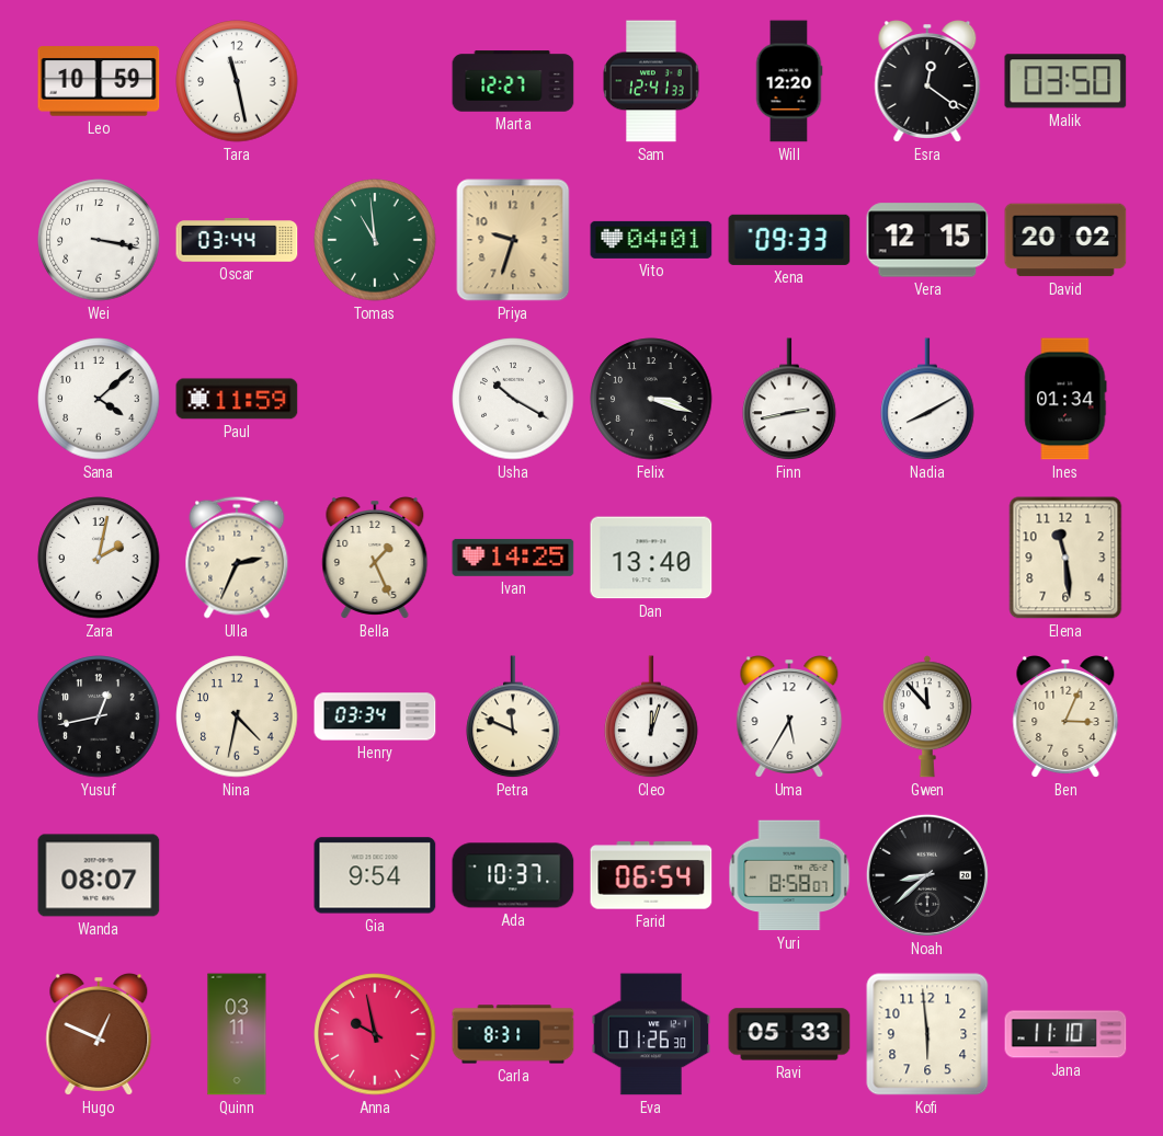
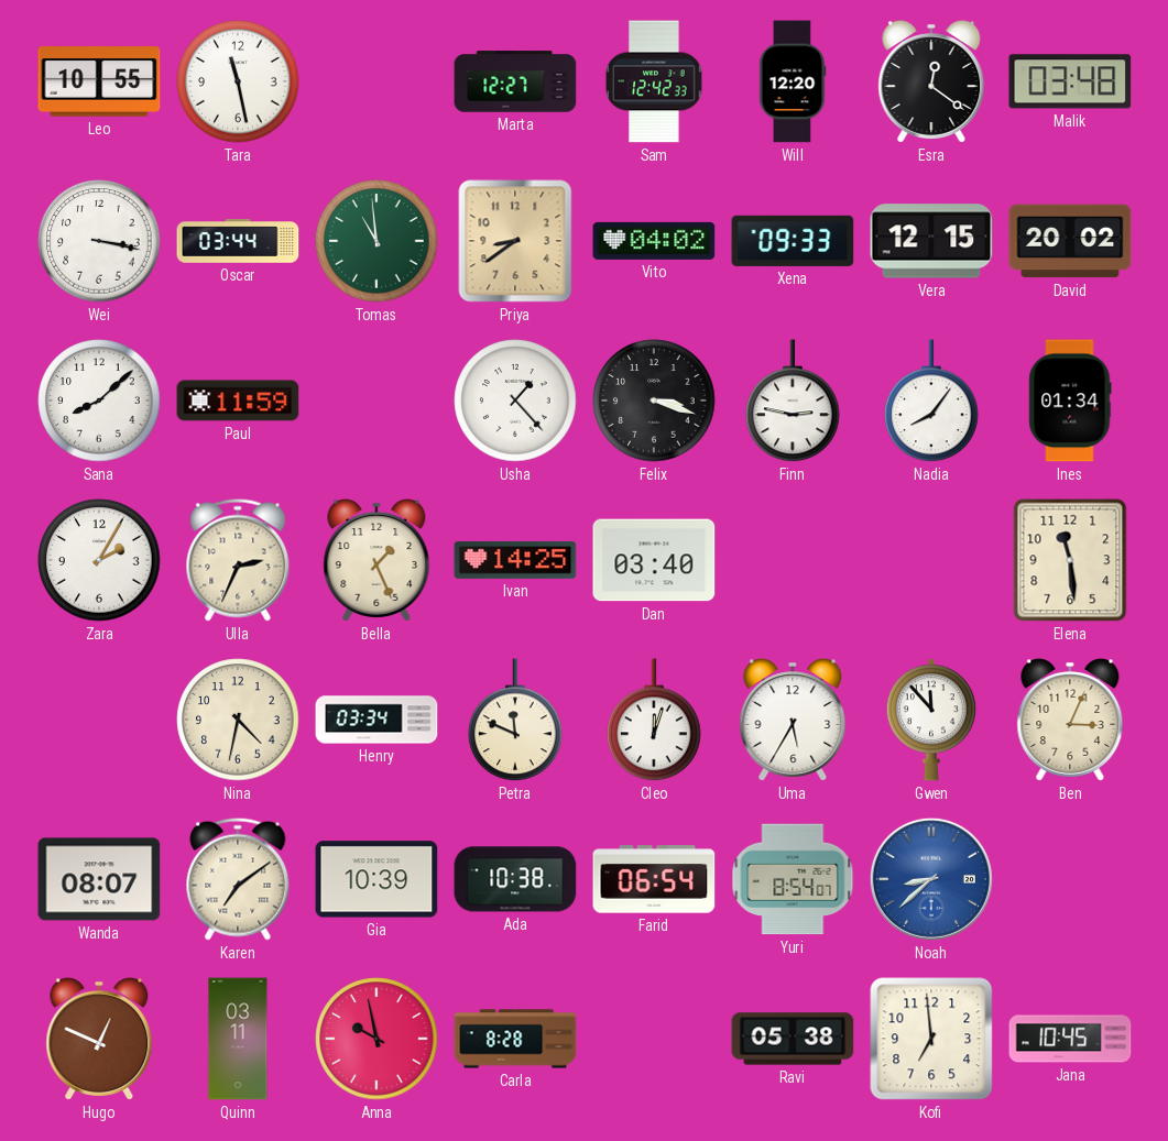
Leo: 10:59 -> 10:55 (99, 81)
Sam: 12:41 -> 12:42 (655, 81)
Malik: 03:50 -> 03:48 (1070, 81)
Priya: 9:33 -> 8:39 (515, 241)
Vito: 04:01 -> 04:02 (654, 241)
Sana: 4:08 -> 8:08 (99, 401)
Usha: 10:20 -> 1:23 (515, 401)
Finn: 2:43 -> 2:47 (793, 402)
Nadia: 8:10 -> 8:06 (931, 402)
Zara: 2:02 -> 2:05 (99, 560)
Dan: 13:40 -> 03:40 (654, 560)
Yusuf: 12:43 -> none (99, 716)
Karen: none -> 7:09 (238, 879)
Gia: 9:54 -> 10:39 (376, 879)
Ada: 10:37 -> 10:38 (515, 879)
Yuri: 8:58 -> 8:54 (793, 879)
Noah dial: black -> blue (931, 879)
Carla: 8:31 -> 8:28 (515, 1039)
Eva: 01:26 -> none (651, 1034)
Ravi: 05:33 -> 05:38 (793, 1039)
Kofi: 5:59 -> 6:59 (931, 1039)
Jana: 11:10 -> 10:45 (1070, 1039)
